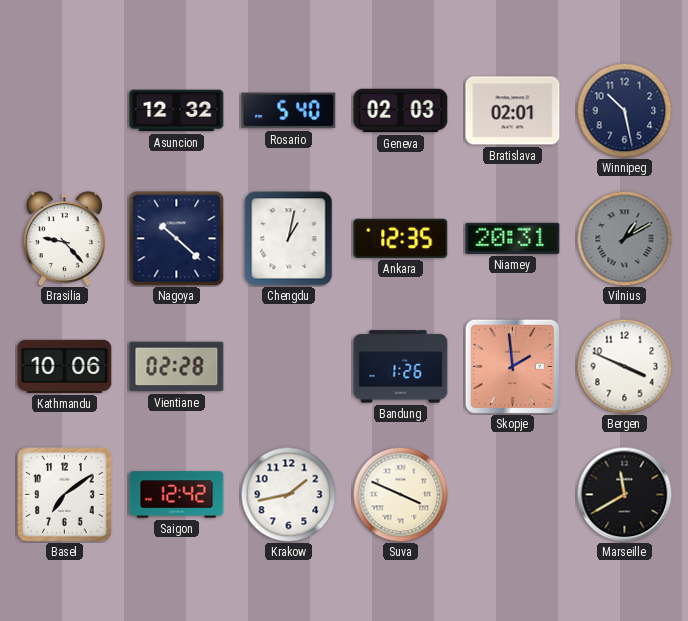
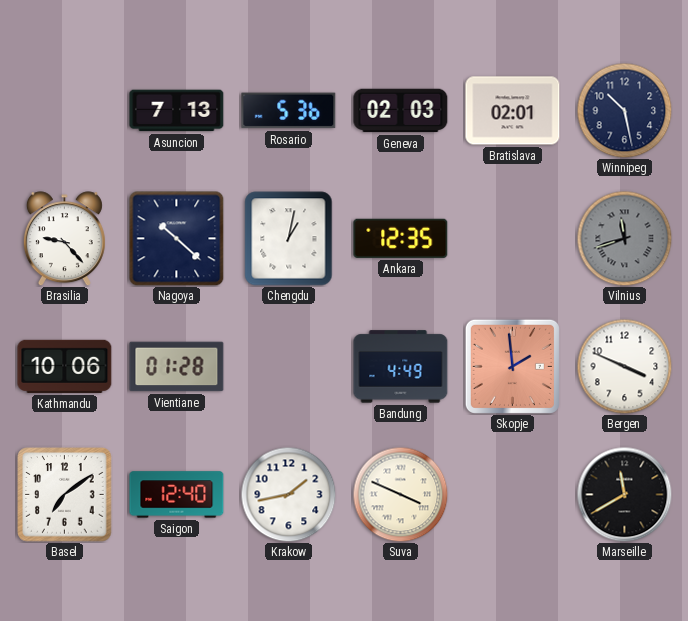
Asuncion: 12:32 -> 7:13 (177, 111)
Rosario: 5:40 -> 5:36 (289, 111)
Niamey: 20:31 -> none (513, 238)
Vilnius: 1:10 -> 11:42 (624, 238)
Vientiane: 02:28 -> 01:28 (177, 367)
Bandung: 1:26 -> 4:49 (401, 367)
Saigon: 12:42 -> 12:40 (177, 495)
